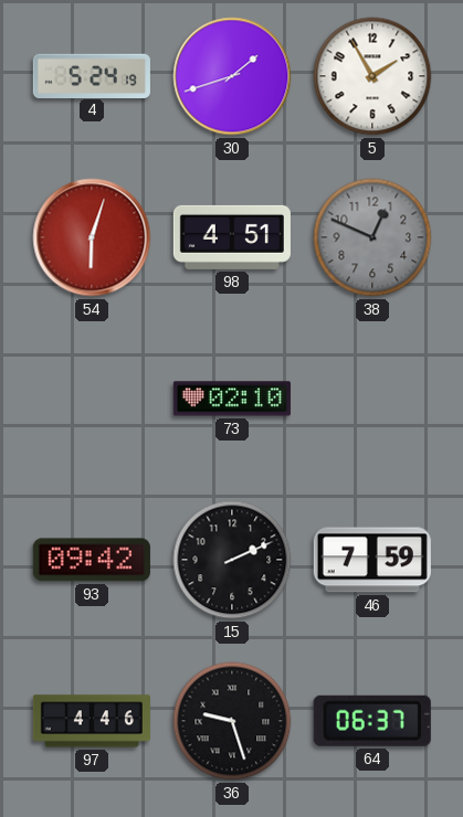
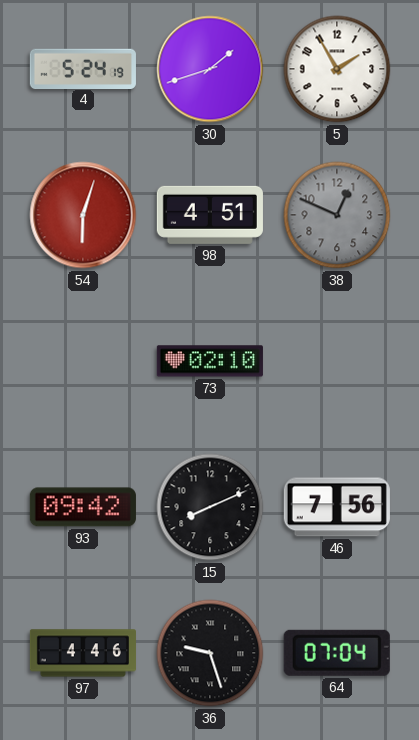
15: 2:11 -> 8:11 (210, 507)
46: 7:59 -> 7:56 (337, 507)
64: 06:37 -> 07:04 (337, 653)
